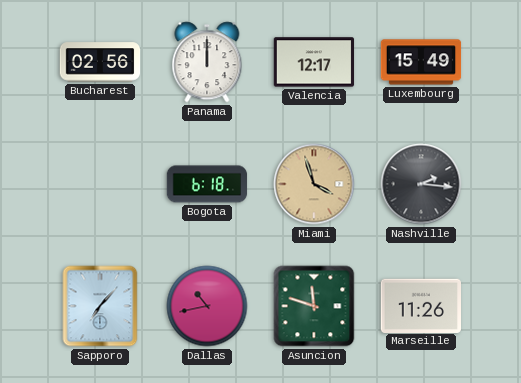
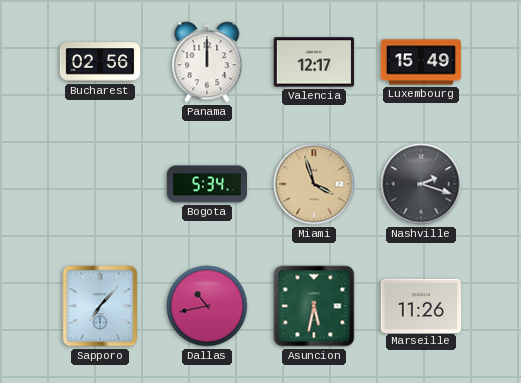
Bogota: 6:18 -> 5:34 (207, 184)
Nashville: 2:16 -> 2:18 (421, 184)
Asuncion: 11:48 -> 5:32 (314, 306)
